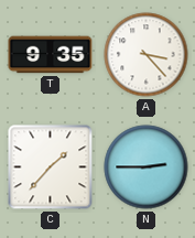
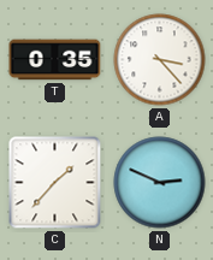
T: 9:35 -> 0:35 (55, 60)
N: 2:45 -> 2:49 (160, 183)
